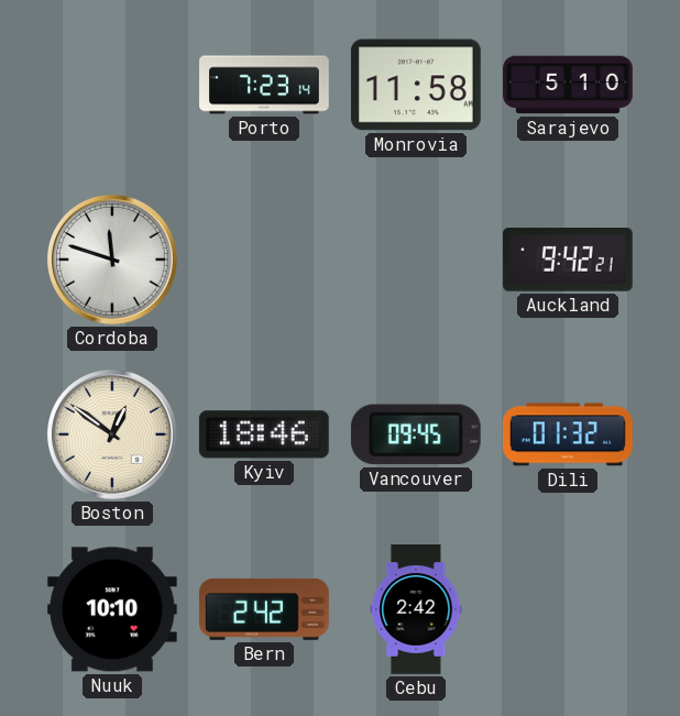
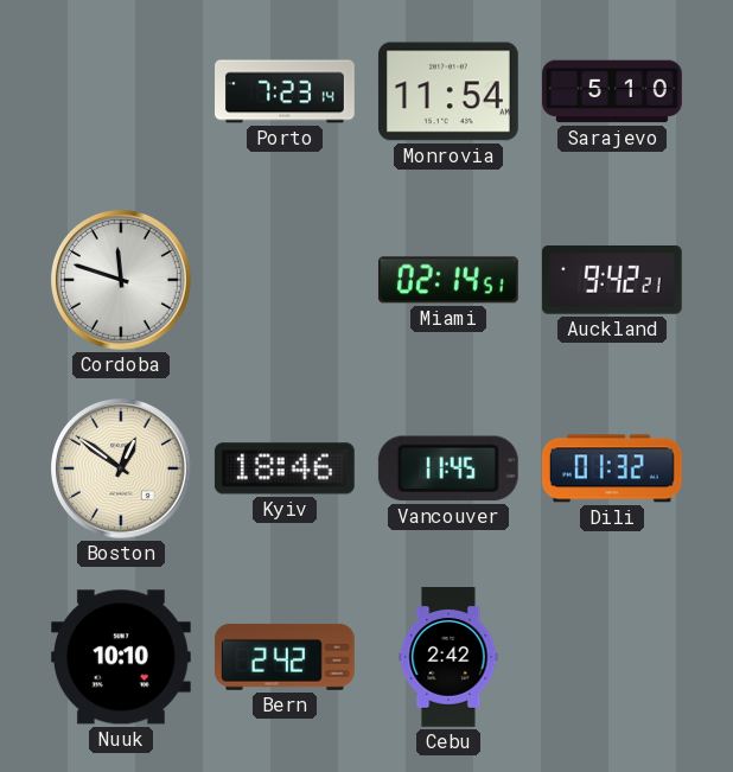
Monrovia: 11:58 -> 11:54 (448, 91)
Miami: none -> 02:14 (448, 280)
Vancouver: 09:45 -> 11:45 (448, 468)
